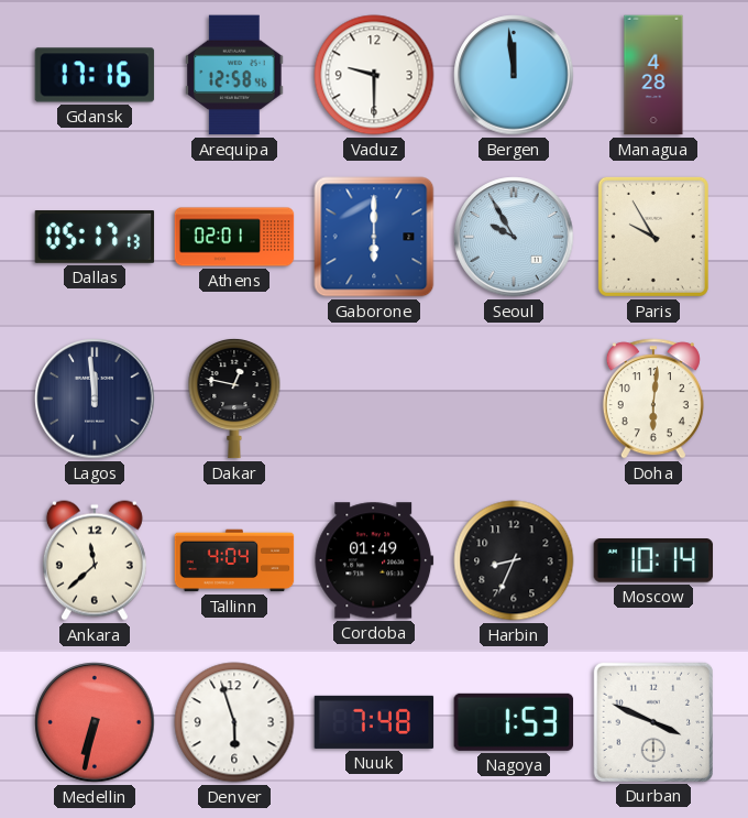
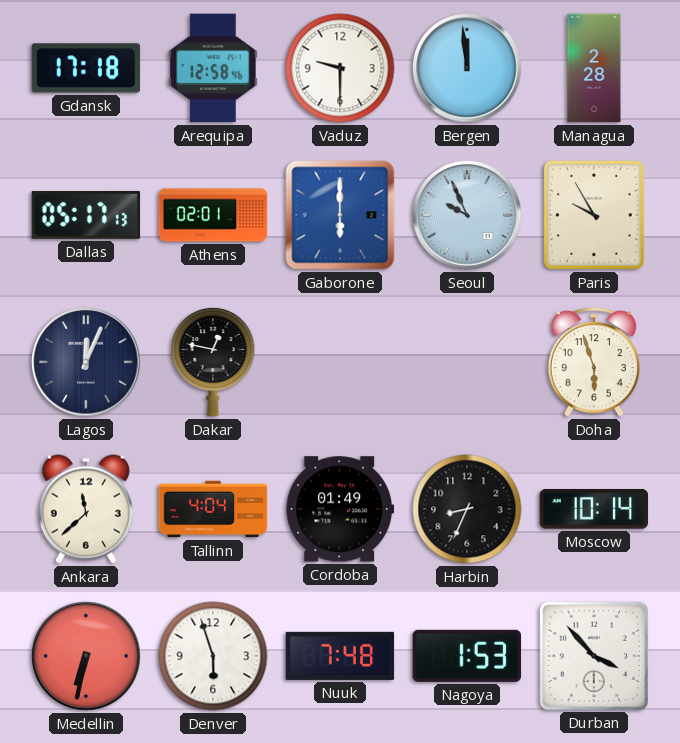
Gdansk: 17:16 -> 17:18 (86, 68)
Managua: 4:28 -> 2:28 (594, 68)
Seoul: 9:55 -> 9:56 (467, 215)
Lagos: 11:59 -> 12:04 (86, 362)
Doha: 6:01 -> 5:57 (594, 362)
Durban: 3:49 -> 3:53 (593, 655)
